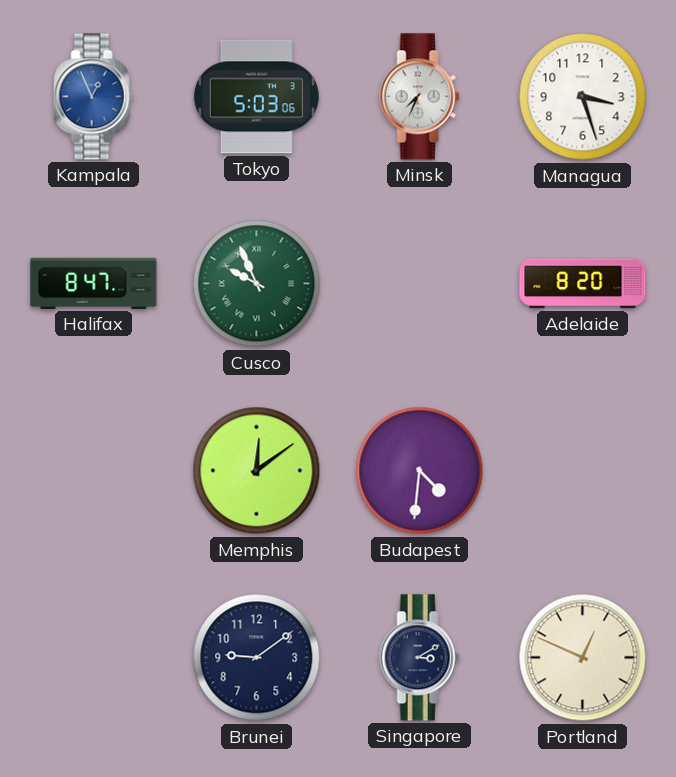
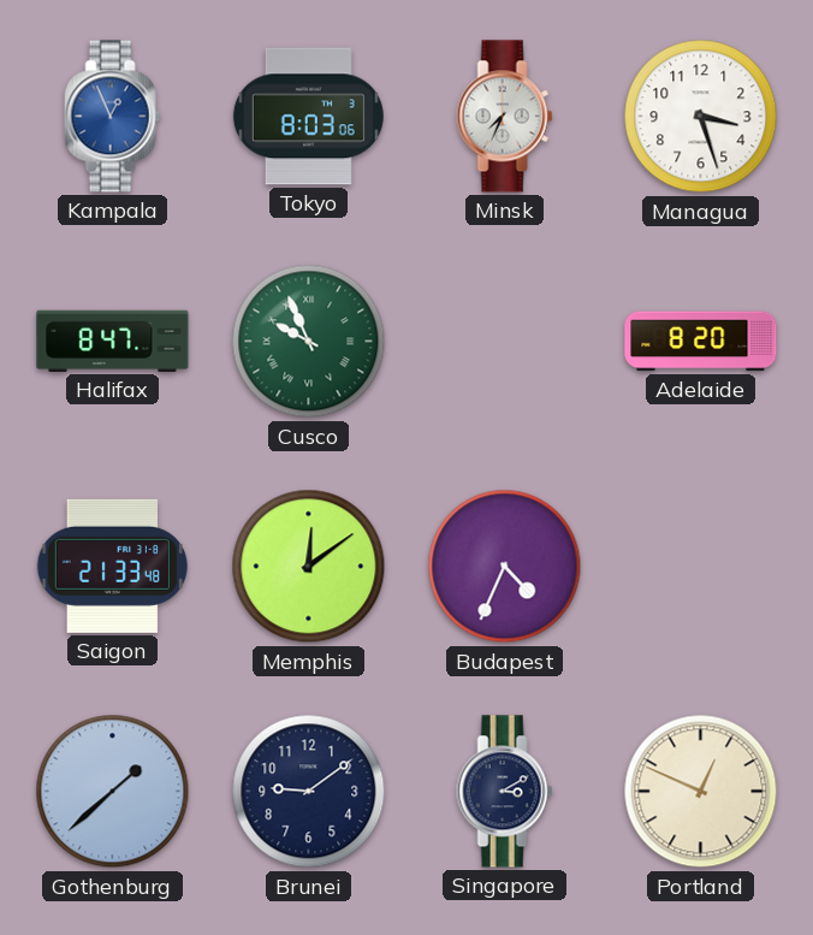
Tokyo: 5:03 -> 8:03 (308, 117)
Saigon: none -> 21:33 (112, 566)
Budapest: 4:31 -> 4:34 (505, 567)
Gothenburg: none -> 1:38 (113, 792)
